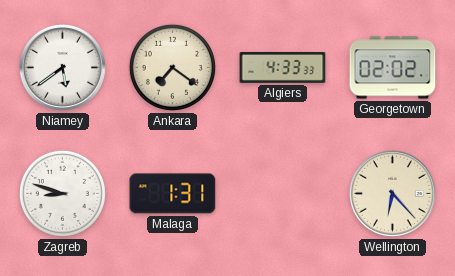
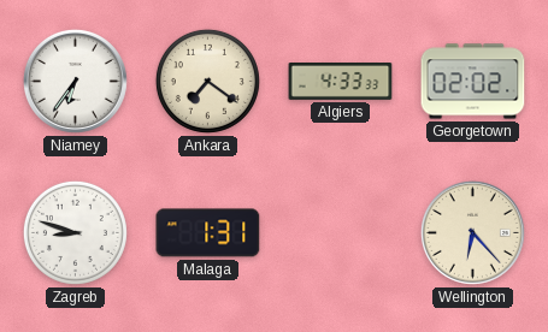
Niamey: 5:39 -> 6:36 (75, 81)
